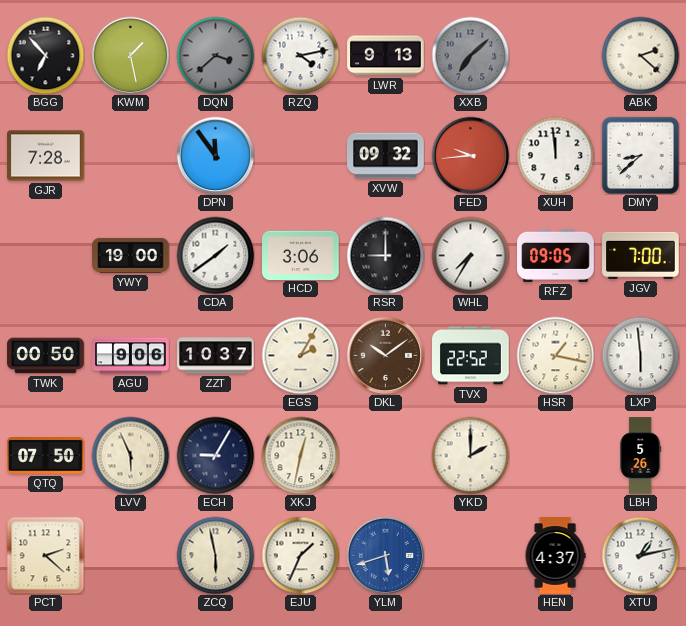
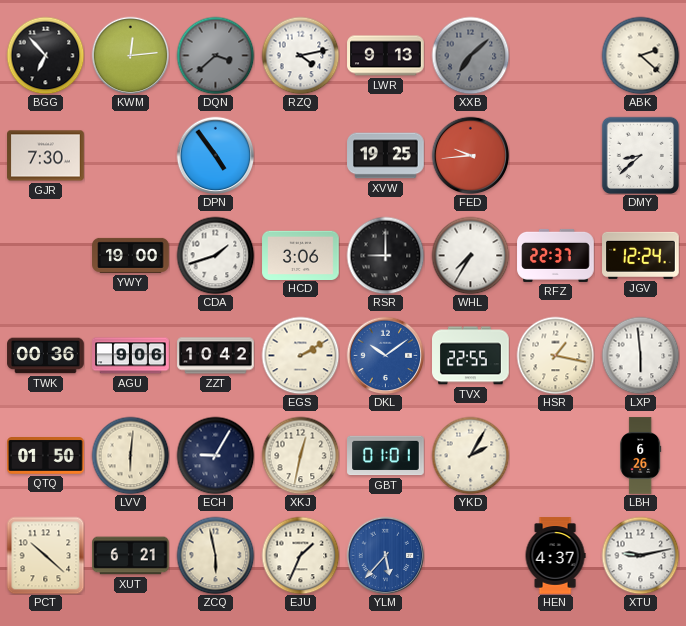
KWM: 1:28 -> 12:14 (130, 55)
GJR: 7:28 -> 7:30 (46, 156)
DPN: 11:54 -> 4:54 (215, 155)
XVW: 09:32 -> 19:25 (386, 156)
XUH: 11:59 -> none (555, 155)
CDA: 1:39 -> 1:42 (215, 255)
RFZ: 09:05 -> 22:37 (556, 255)
JGV: 7:00 -> 12:24 (641, 255)
TWK: 00:50 -> 00:36 (46, 356)
ZZT: 10:37 -> 10:42 (216, 356)
EGS: 2:05 -> 2:10 (300, 355)
DKL dial: brown -> blue (385, 355)
TVX: 22:52 -> 22:55 (471, 356)
QTQ: 07:50 -> 01:50 (46, 456)
LVV: 5:56 -> 6:01 (130, 455)
GBT: none -> 01:01 (386, 456)
YKD: 2:00 -> 2:05 (470, 455)
LBH: 5:26 -> 6:26 (641, 456)
PCT: 2:22 -> 10:22 (45, 555)
XUT: none -> 6:21 (131, 556)
YLM: 5:42 -> 5:37 (385, 555)
XTU: 1:13 -> 9:13 (640, 555)
